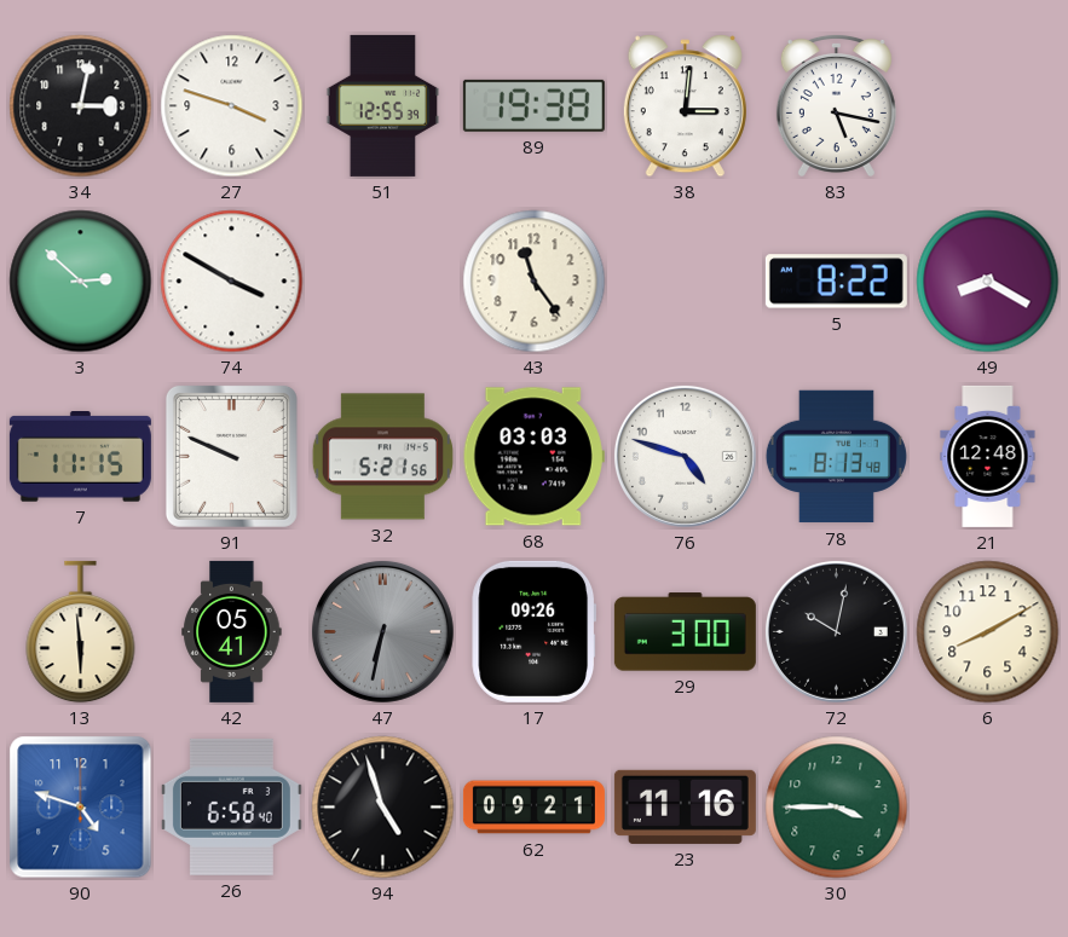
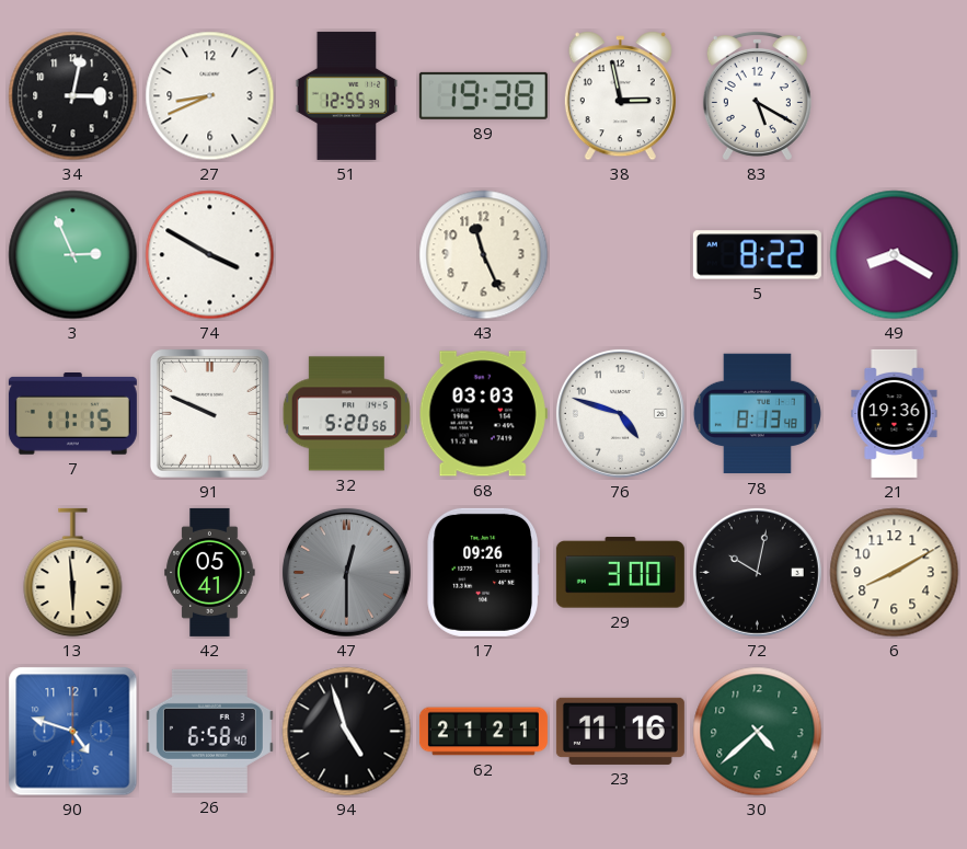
27: 3:48 -> 8:41 (210, 96)
38: 3:01 -> 2:58 (620, 96)
83: 5:17 -> 5:20 (757, 95)
3: 2:52 -> 2:56 (73, 255)
43: 11:24 -> 11:26 (484, 255)
32: 5:21 -> 5:20 (346, 414)
21: 12:48 -> 19:36 (895, 413)
47: 6:32 -> 12:30 (346, 572)
62: 09:21 -> 21:21 (483, 732)
30: 3:45 -> 4:38 (758, 732)
